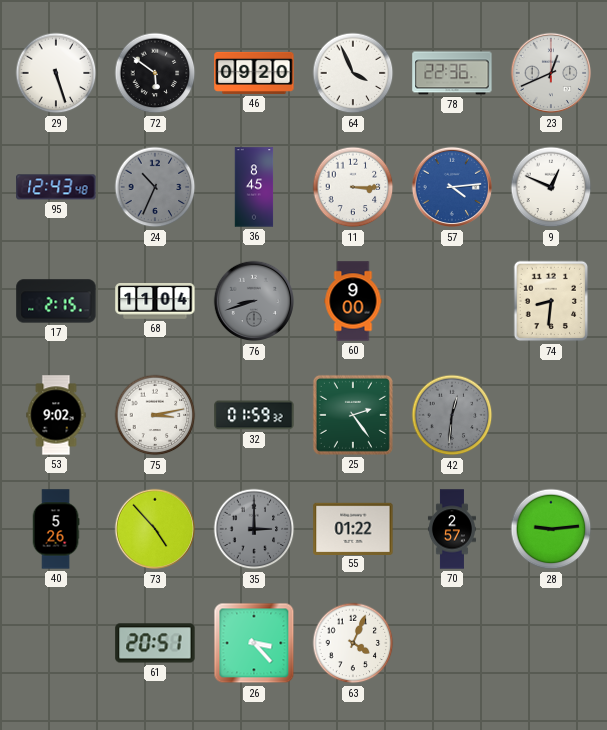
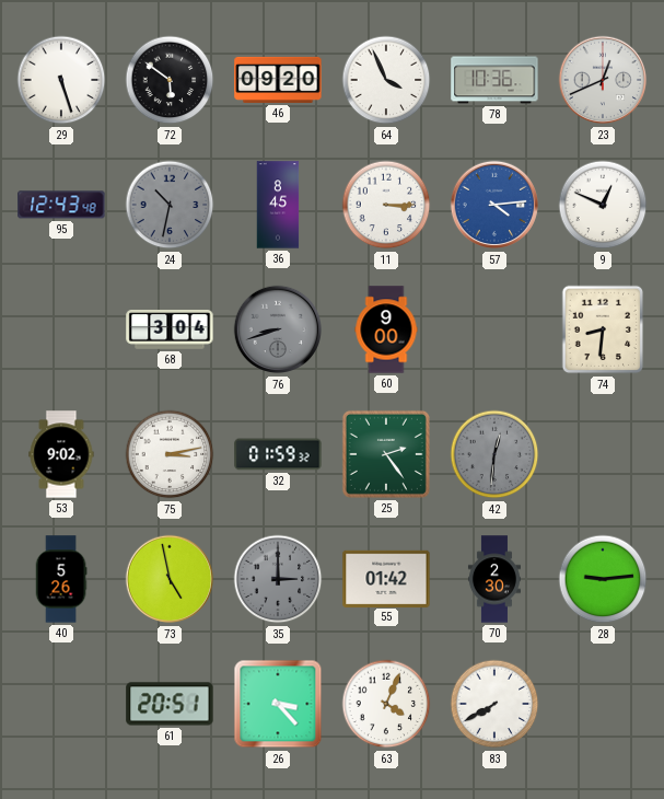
78: 22:36 -> 10:36 (494, 80)
24: 10:34 -> 10:32 (170, 205)
17: 2:15 -> none (56, 301)
68: 11:04 -> 3:04 (170, 331)
73: 4:53 -> 4:58 (170, 579)
55: 01:22 -> 01:42 (386, 578)
70: 2:57 -> 2:30 (494, 579)
83: none -> 7:40 (494, 704)
